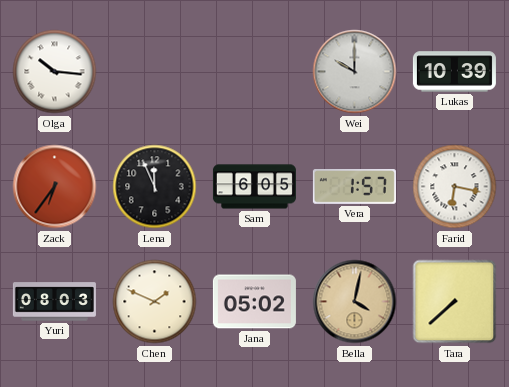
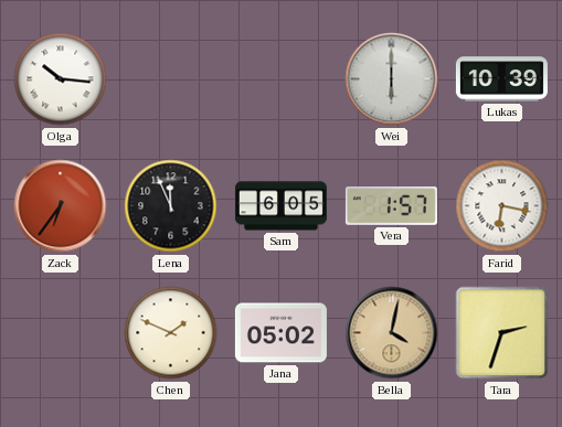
Wei: 10:00 -> 6:00 (392, 79)
Yuri: 08:03 -> none (54, 302)
Tara: 7:38 -> 2:33 (502, 333)
